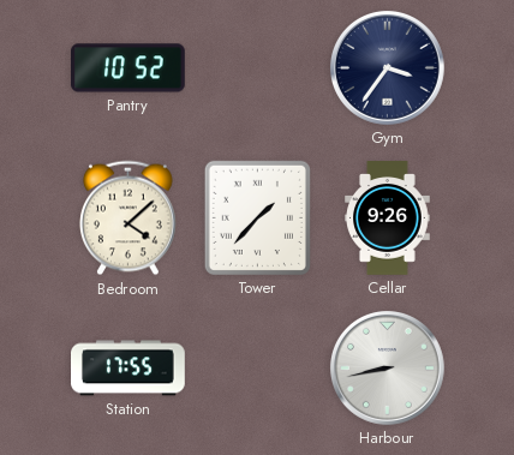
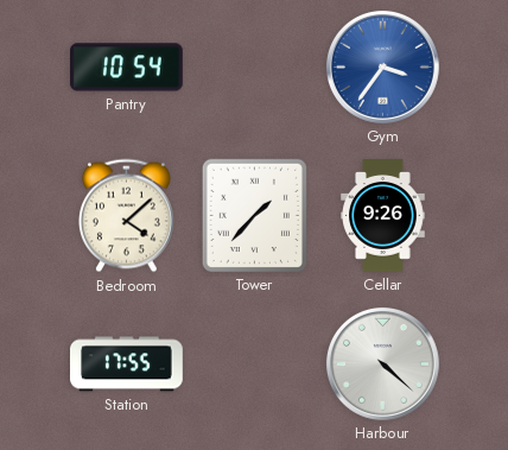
Pantry: 10:52 -> 10:54 (127, 68)
Gym dial: navy -> blue (382, 66)
Harbour: 8:43 -> 4:22 (382, 363)
